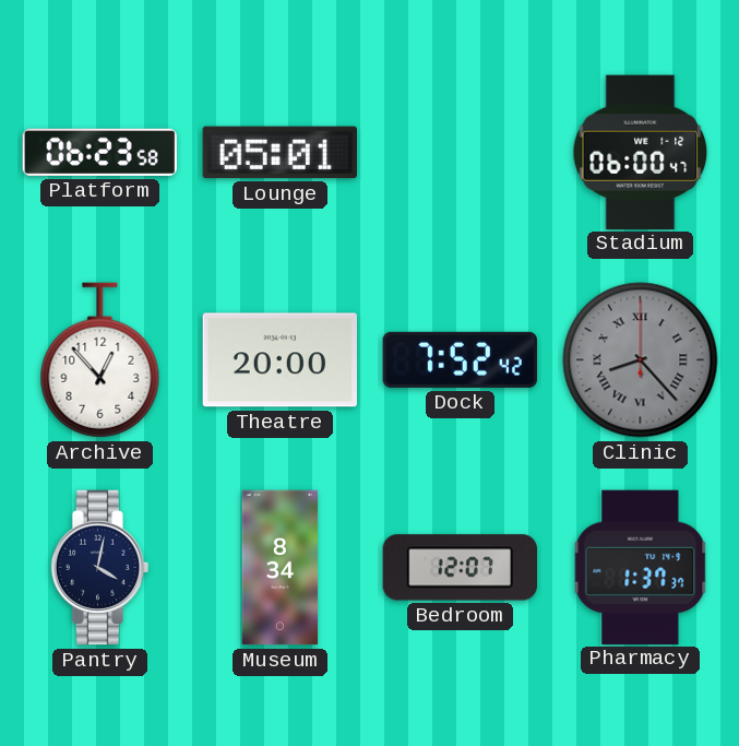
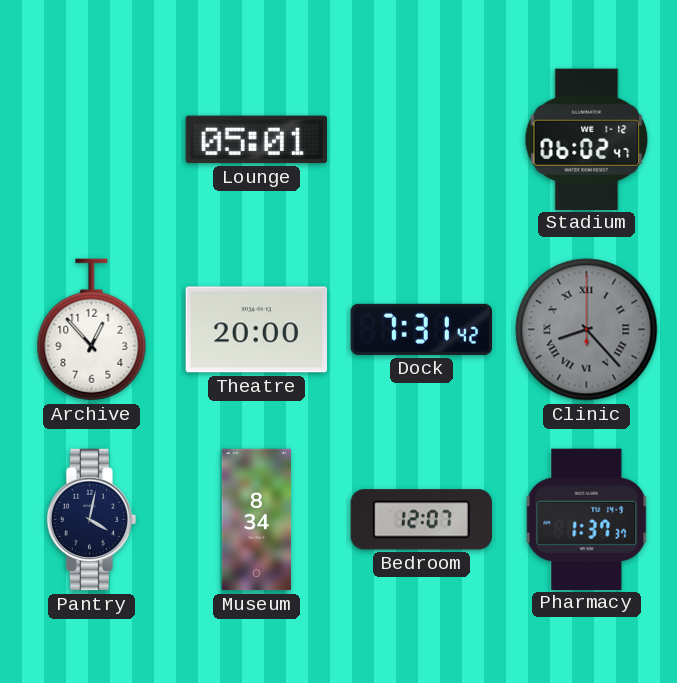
Platform: 06:23 -> none (99, 152)
Stadium: 06:00 -> 06:02 (587, 139)
Dock: 7:52 -> 7:31 (421, 329)
